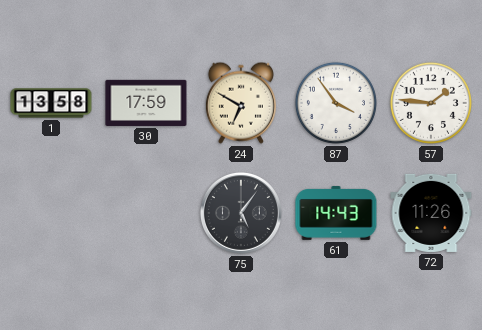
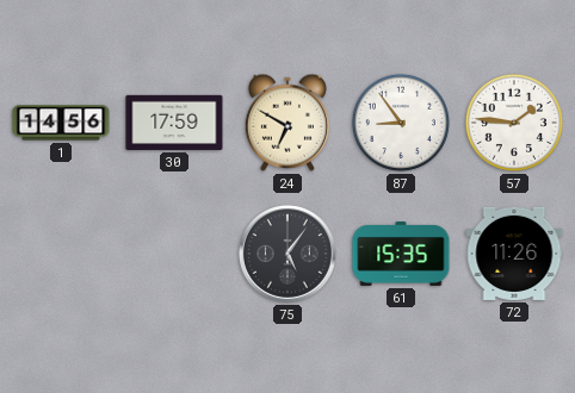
1: 13:58 -> 14:56 (61, 123)
87: 3:54 -> 8:54 (401, 123)
61: 14:43 -> 15:35 (401, 254)
